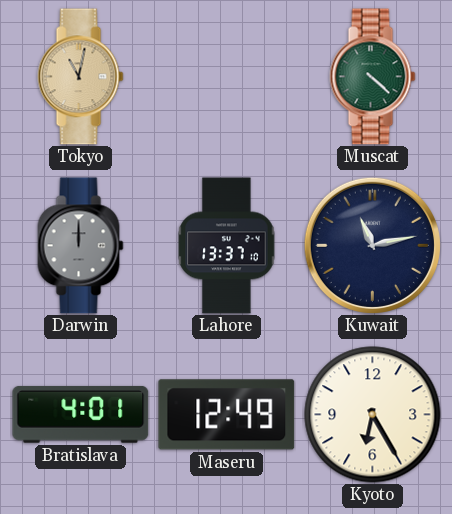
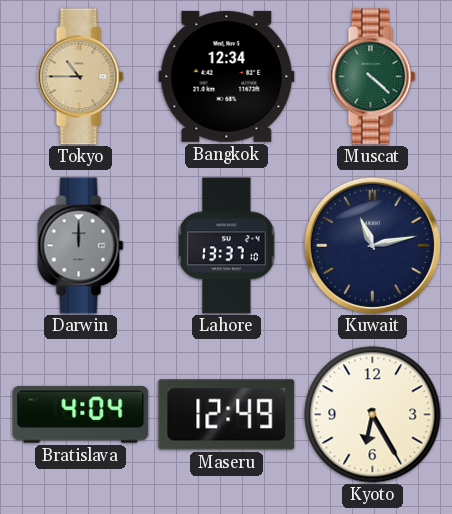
Tokyo: 11:02 -> 10:45 (81, 77)
Bangkok: none -> 12:34 (227, 76)
Bratislava: 4:01 -> 4:04 (81, 414)
